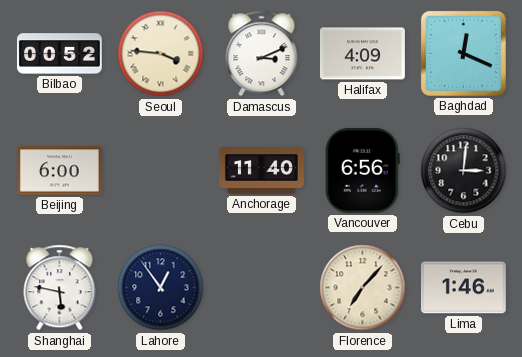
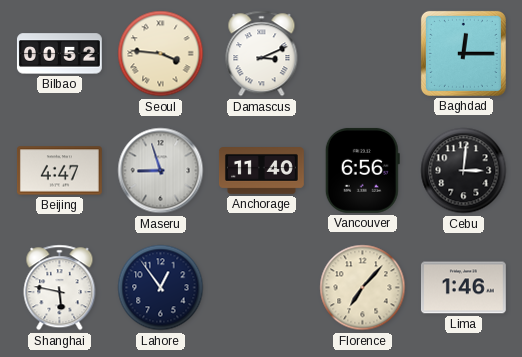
Halifax: 4:09 -> none (362, 54)
Baghdad: 12:19 -> 12:15 (463, 53)
Beijing: 6:00 -> 4:47 (59, 171)
Maseru: none -> 8:57 (161, 171)
